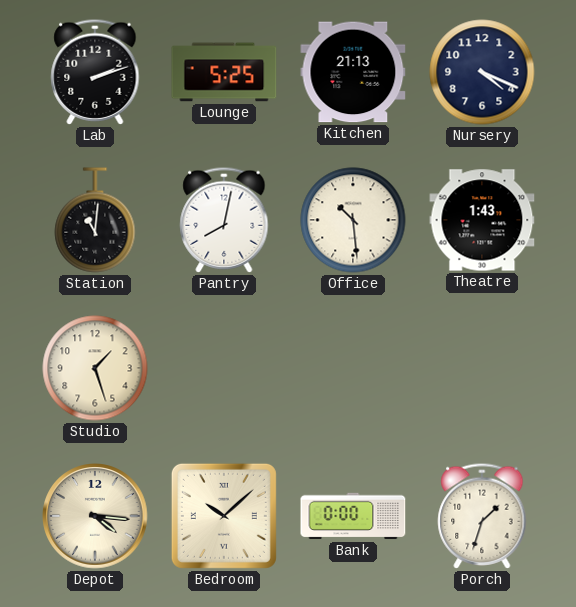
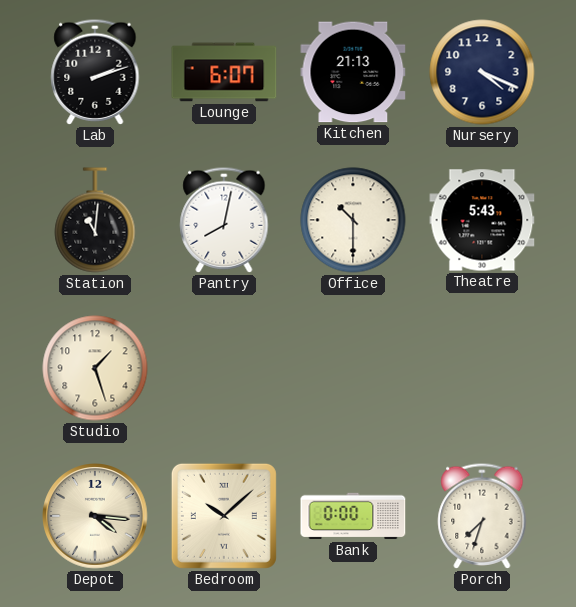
Lounge: 5:25 -> 6:07 (224, 72)
Office: 10:29 -> 10:30 (353, 220)
Theatre: 1:43 -> 5:43 (482, 220)
Porch: 1:33 -> 7:33 (482, 516)
